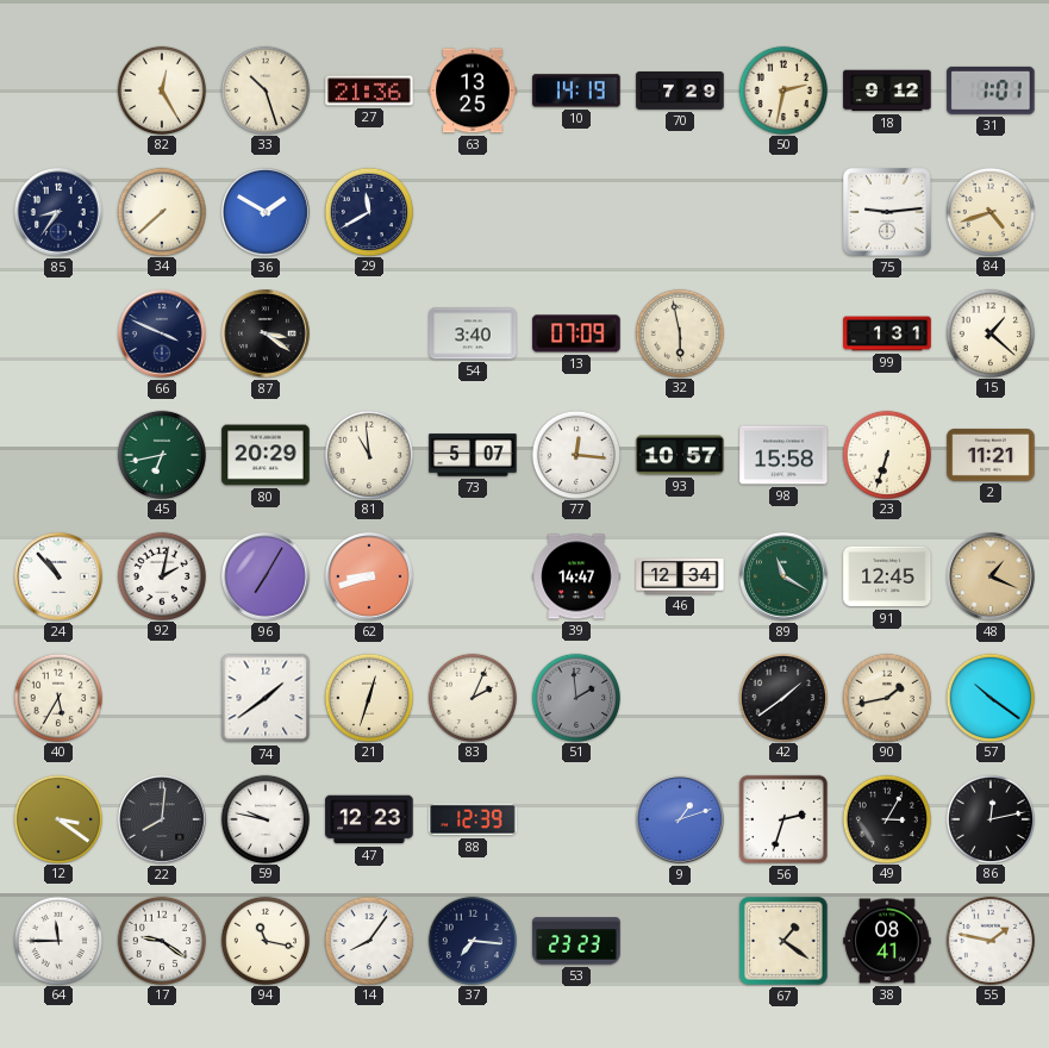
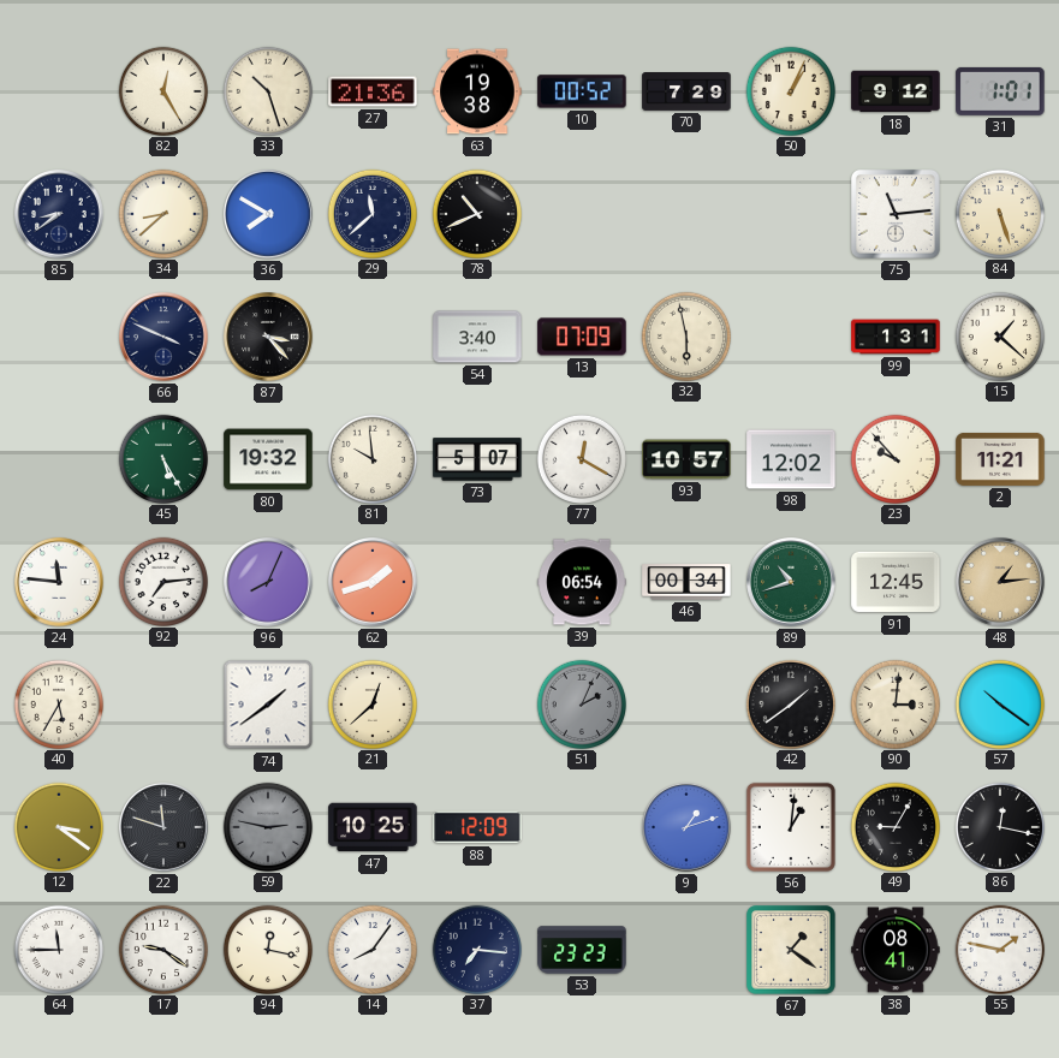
63: 13:25 -> 19:38 (477, 91)
10: 14:19 -> 00:52 (582, 91)
50: 2:32 -> 1:04 (790, 90)
85: 8:36 -> 8:39 (60, 215)
34: 7:38 -> 8:38 (162, 213)
36: 1:50 -> 7:50 (269, 215)
29: 11:40 -> 11:38 (371, 213)
78: none -> 10:41 (476, 213)
75: 9:14 -> 11:14 (896, 214)
84: 4:42 -> 5:27 (999, 213)
87: 3:21 -> 3:23 (269, 338)
45: 6:43 -> 5:25 (162, 458)
80: 20:29 -> 19:32 (268, 459)
81: 10:59 -> 9:59 (371, 458)
77: 12:16 -> 12:20 (581, 458)
98: 15:58 -> 12:02 (791, 459)
23: 6:33 -> 9:53 (894, 458)
24: 10:53 -> 11:46 (60, 583)
92: 2:02 -> 7:14 (162, 581)
96: 7:05 -> 8:04 (269, 583)
62: 8:42 -> 1:42 (374, 583)
39: 14:47 -> 06:54 (582, 582)
46: 12:34 -> 00:34 (686, 582)
89: 11:20 -> 10:42 (792, 583)
48: 1:19 -> 1:14 (1001, 583)
21: 12:33 -> 12:38 (371, 703)
83: 2:04 -> none (472, 697)
51: 1:59 -> 2:04 (581, 703)
90: 1:43 -> 3:01 (894, 703)
22: 8:01 -> 11:48 (165, 828)
59: 9:47 -> 2:47 (267, 826)
59 dial: white -> grey (267, 826)
47: 12:23 -> 10:25 (373, 827)
88: 12:39 -> 12:09 (477, 827)
56: 2:33 -> 1:01 (791, 827)
49: 3:05 -> 9:05 (894, 826)
86: 12:13 -> 12:17 (999, 826)
94: 11:17 -> 12:17 (267, 949)
